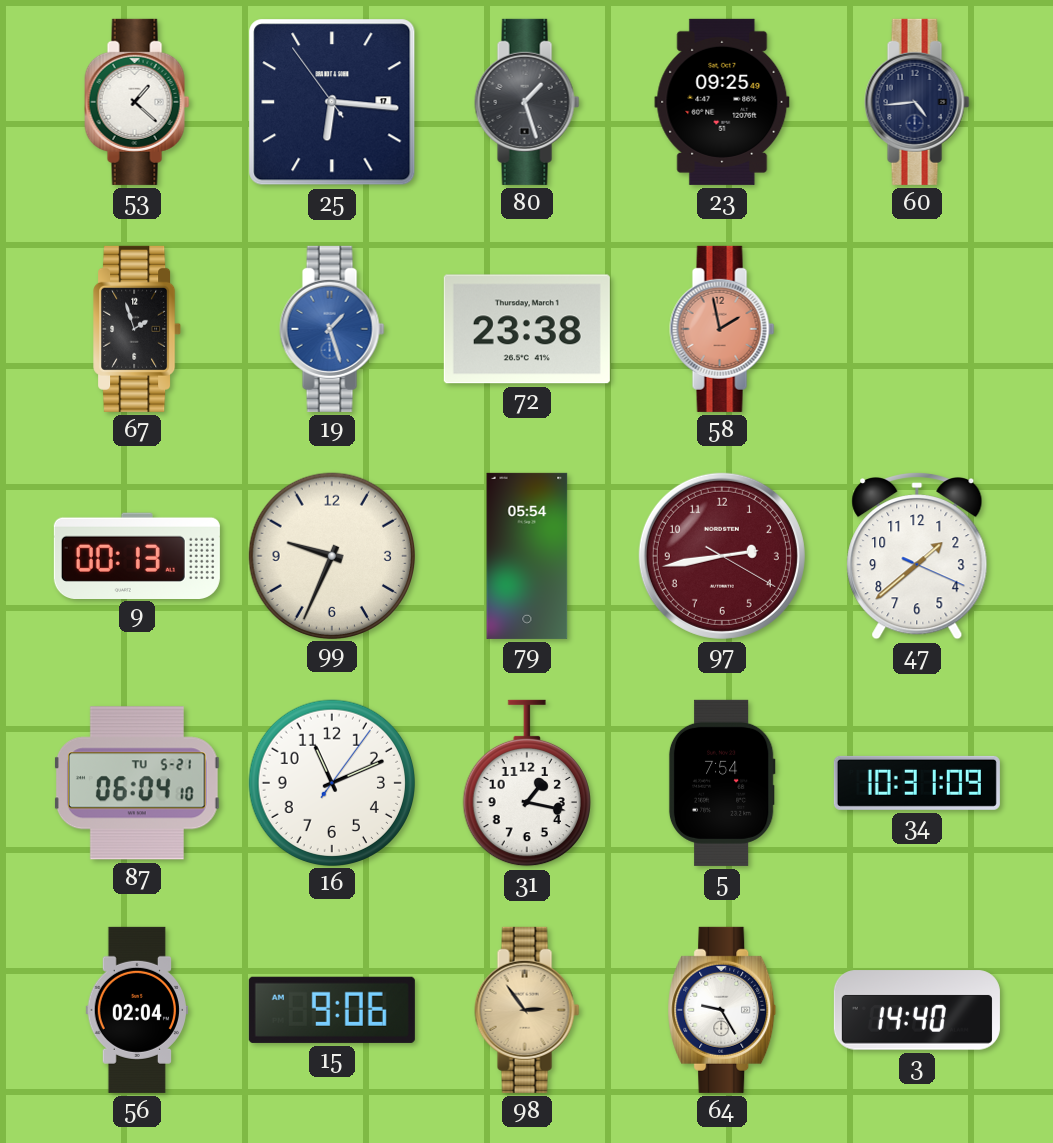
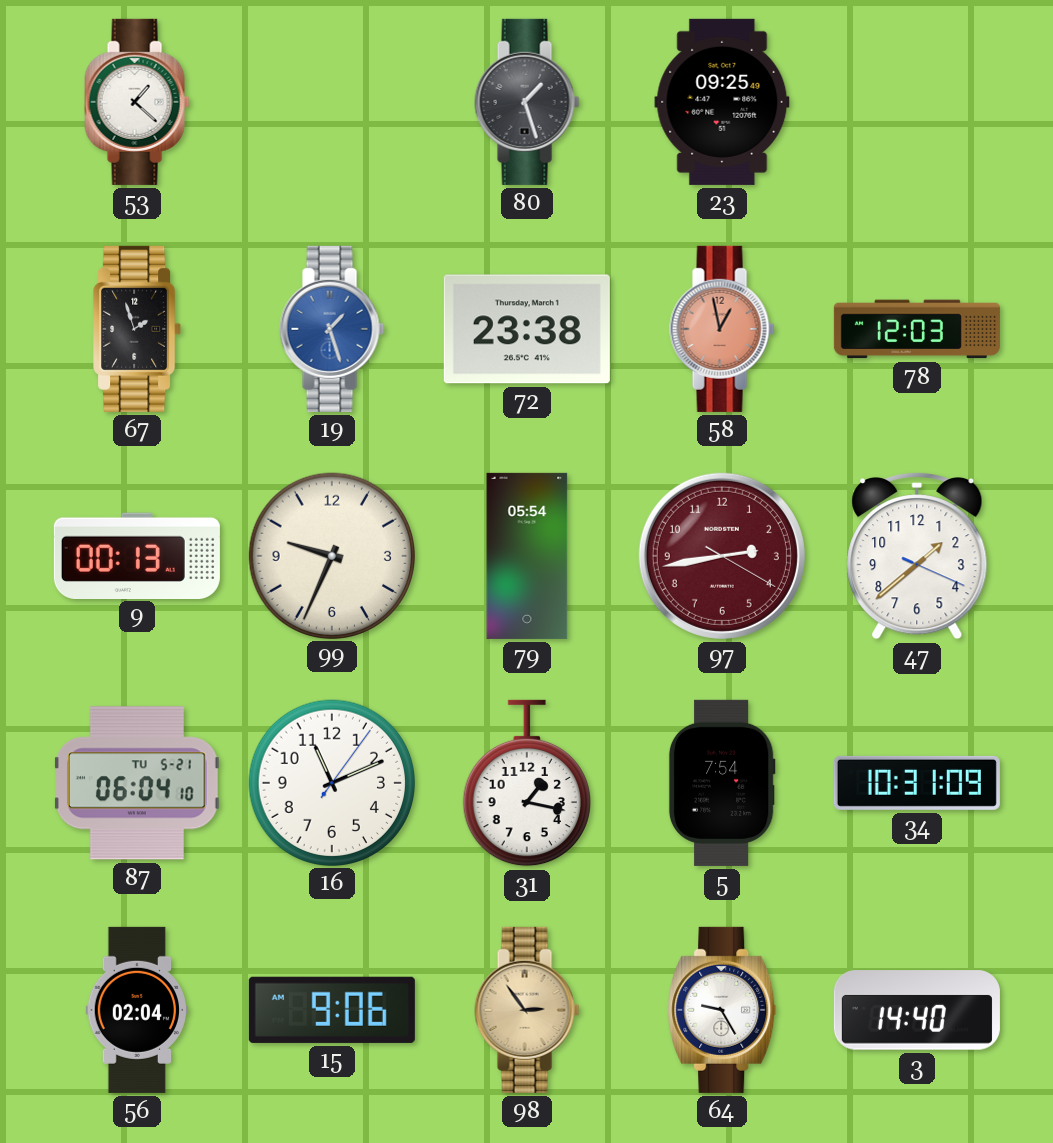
25: 6:15 -> none (332, 102)
60: 4:44 -> none (917, 102)
58: 1:58 -> 12:58 (722, 329)
78: none -> 12:03 (917, 329)
